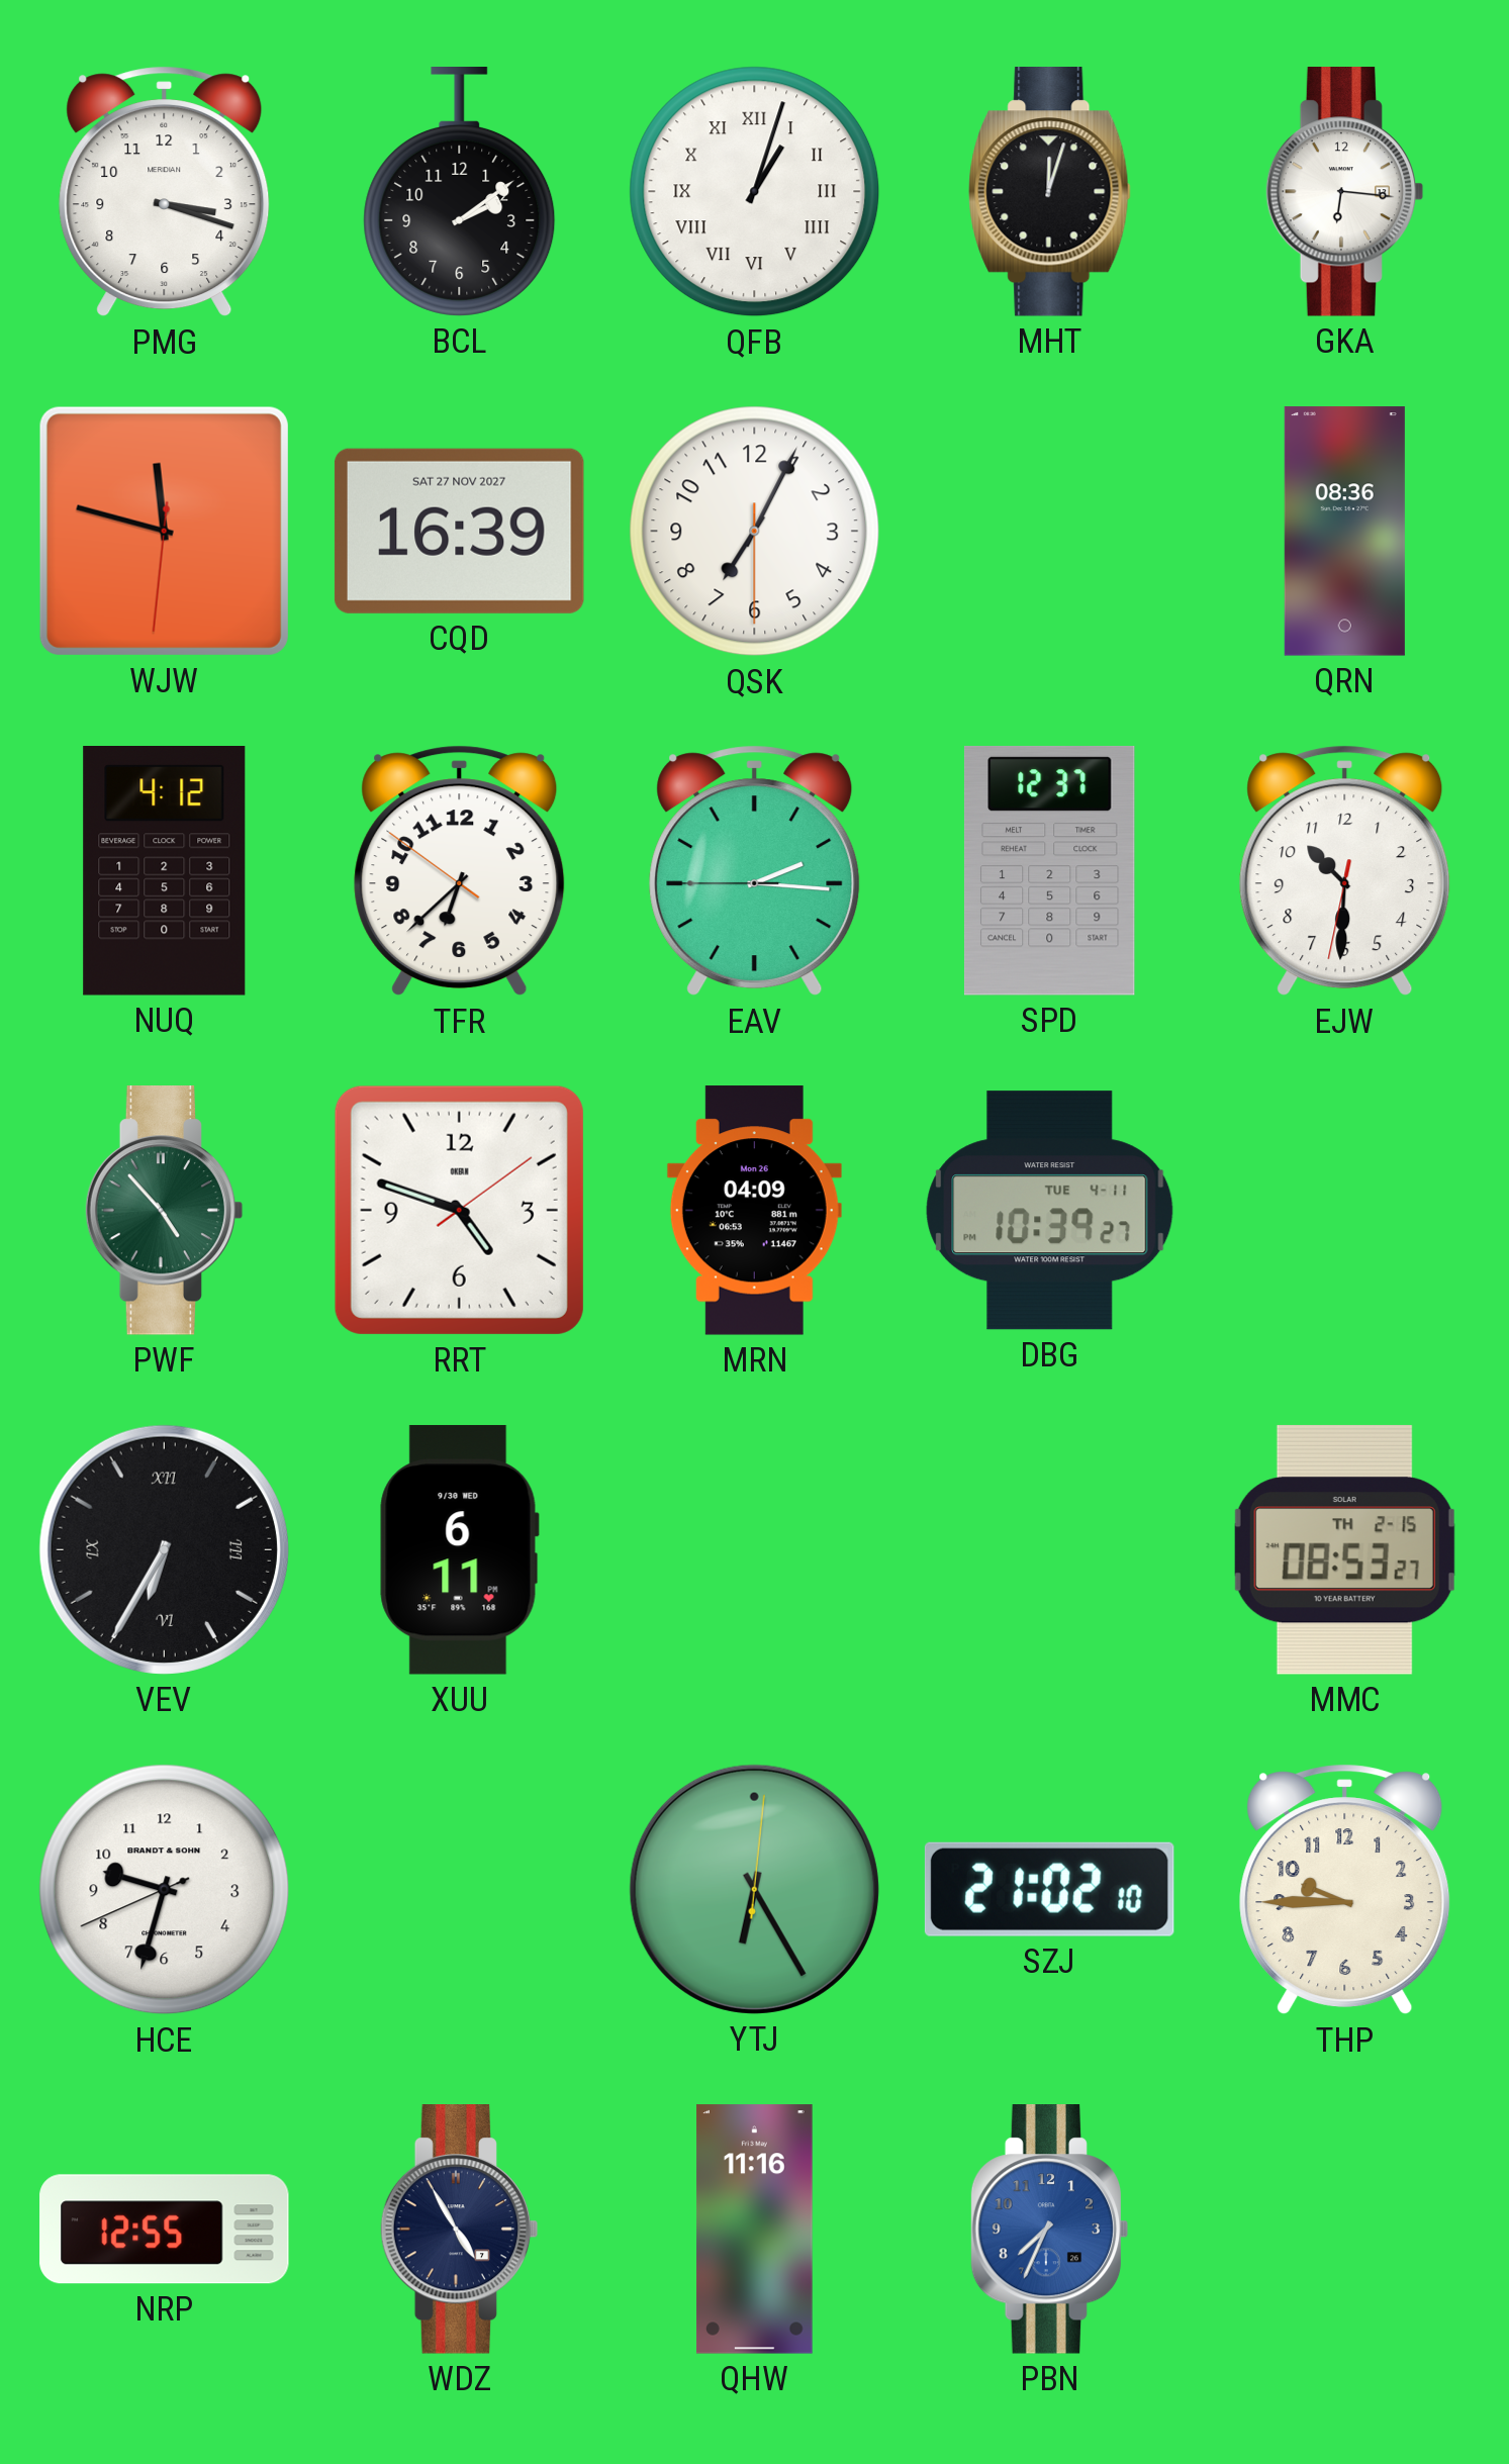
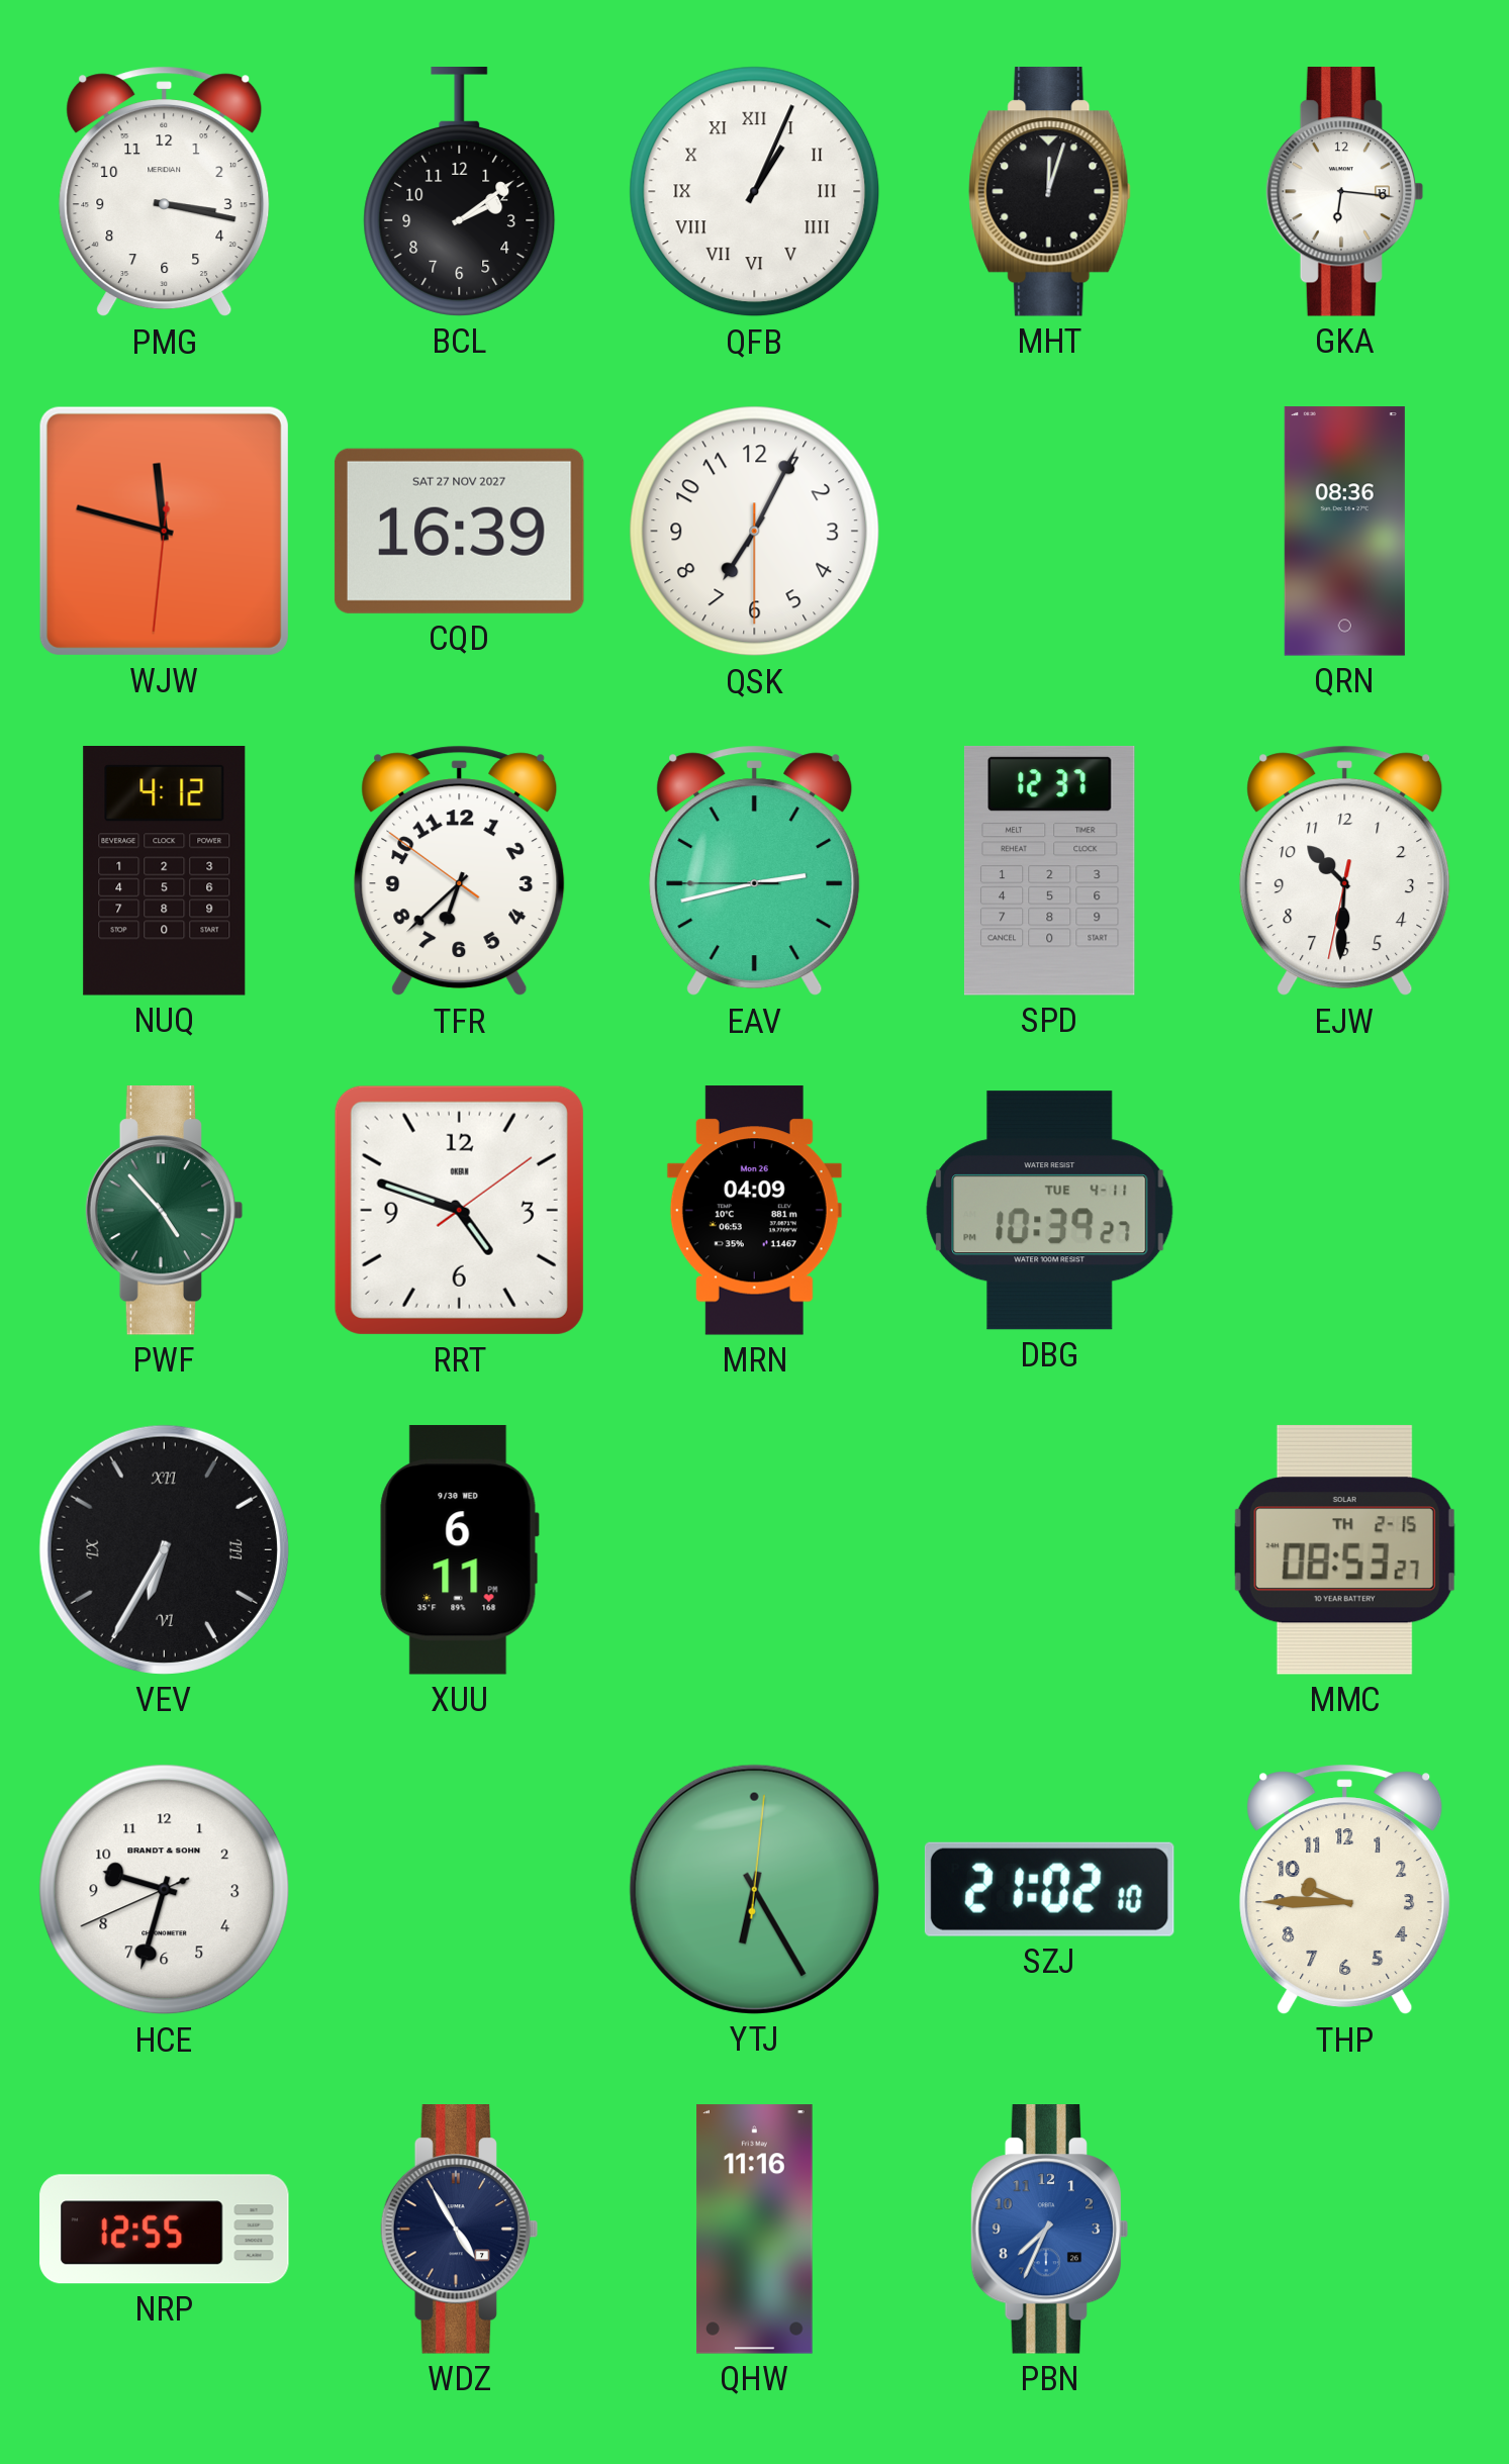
PMG: 3:18 -> 3:17 (165, 192)
QFB: 1:03 -> 1:04 (755, 192)
EAV: 2:15 -> 2:42 (755, 871)
